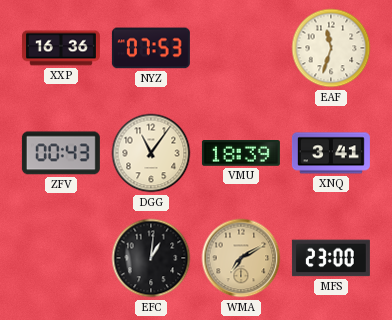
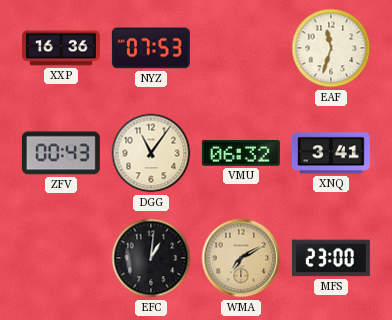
VMU: 18:39 -> 06:32 (241, 154)
